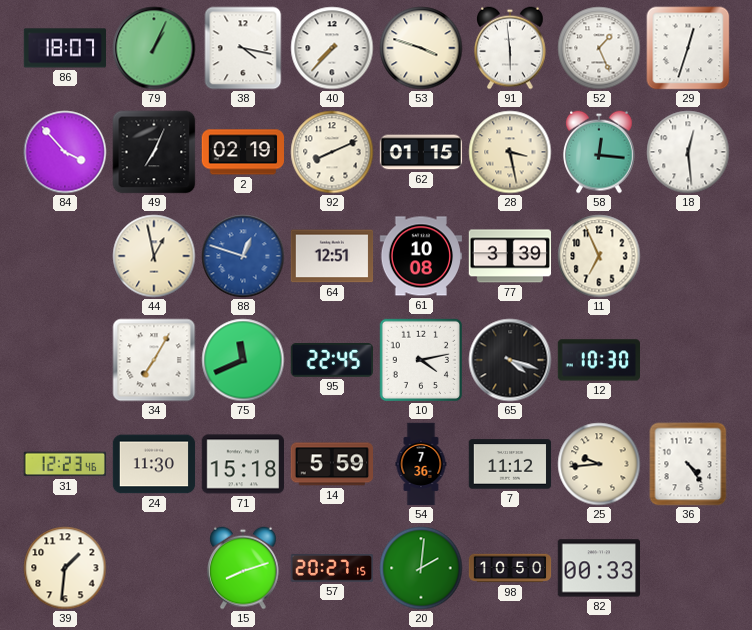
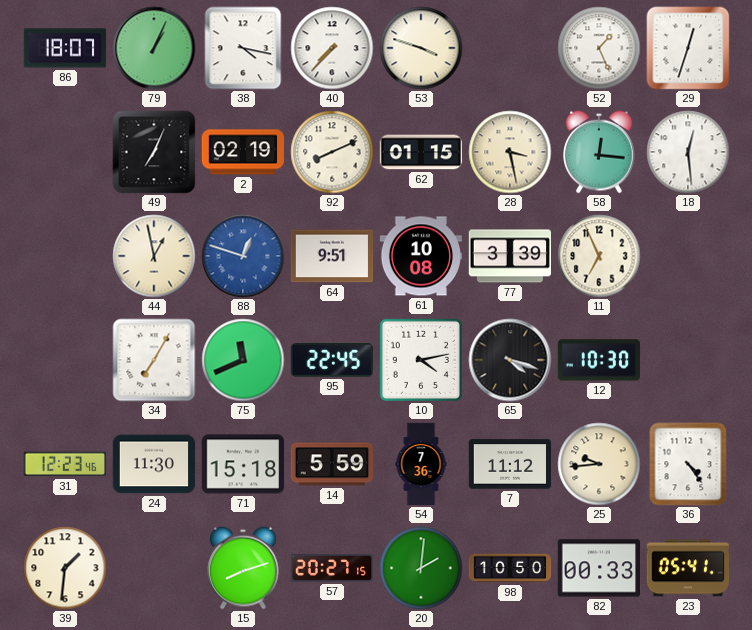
91: 5:59 -> none (511, 48)
84: 3:53 -> none (65, 152)
64: 12:51 -> 9:51 (332, 256)
23: none -> 05:41 (688, 568)
